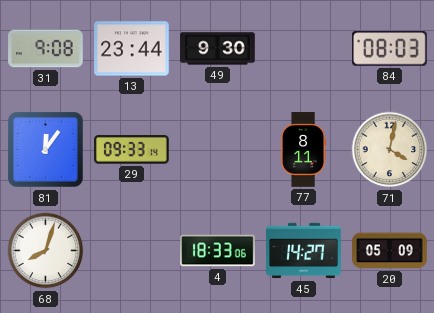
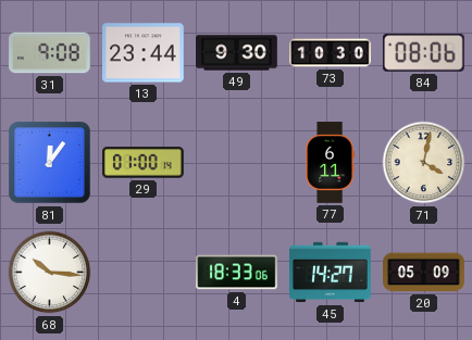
73: none -> 10:30 (331, 53)
84: 08:03 -> 08:06 (424, 53)
29: 09:33 -> 01:00 (144, 163)
77: 8:11 -> 6:11 (331, 163)
68: 8:03 -> 10:16 (50, 273)
